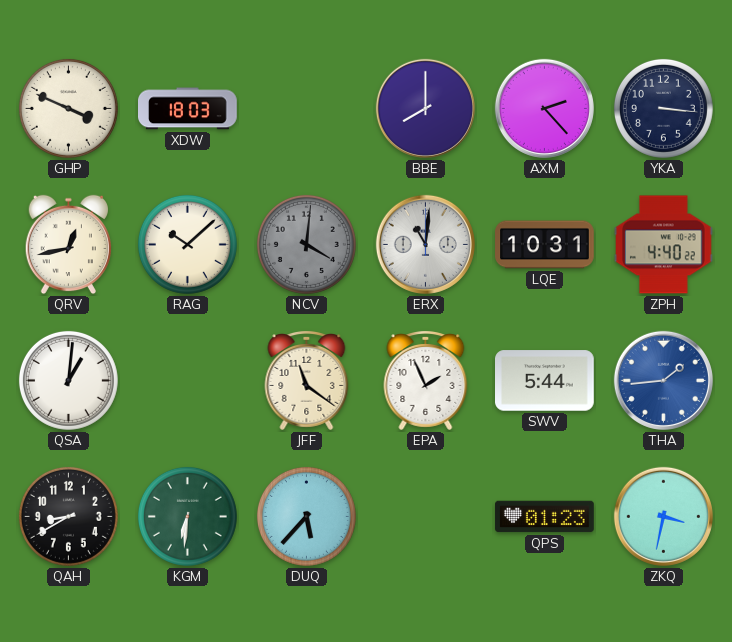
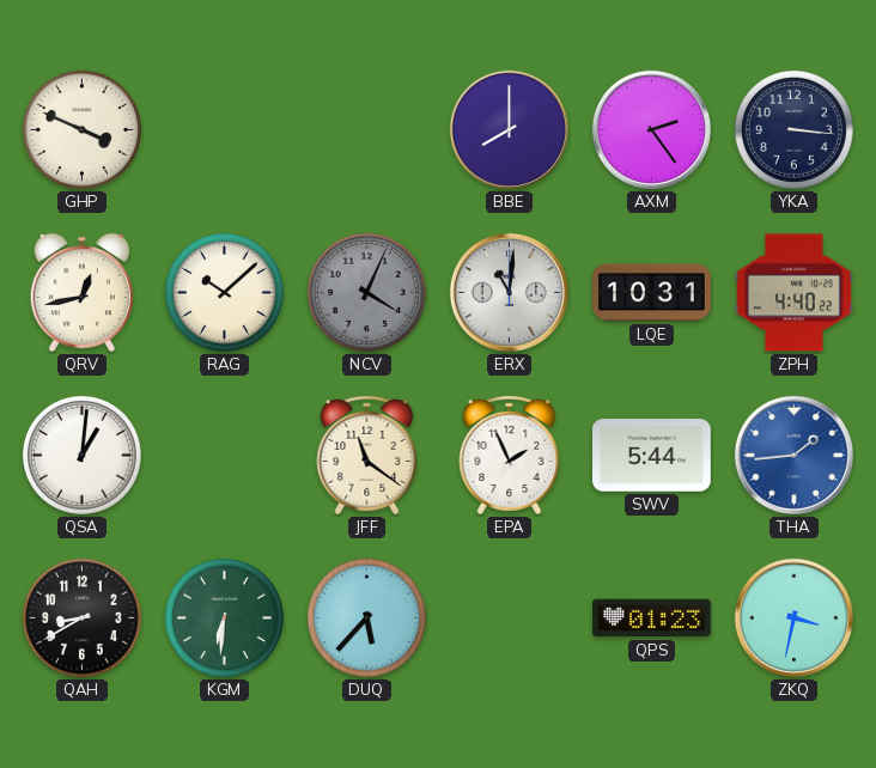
XDW: 18:03 -> none (188, 109)
AXM: 2:23 -> 2:24 (651, 129)
NCV: 4:01 -> 4:04 (366, 292)
